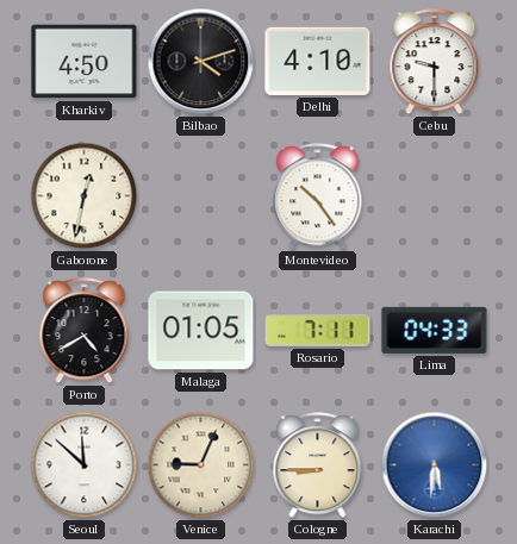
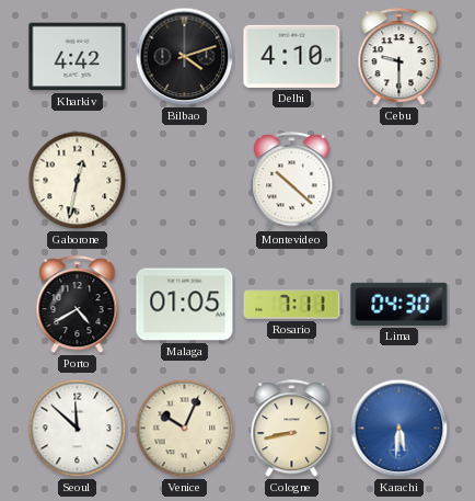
Kharkiv: 4:50 -> 4:42 (78, 57)
Montevideo: 10:24 -> 10:22 (292, 181)
Lima: 04:33 -> 04:30 (399, 304)
Venice: 9:04 -> 10:04 (185, 429)
Cologne: 8:45 -> 8:43 (292, 429)
